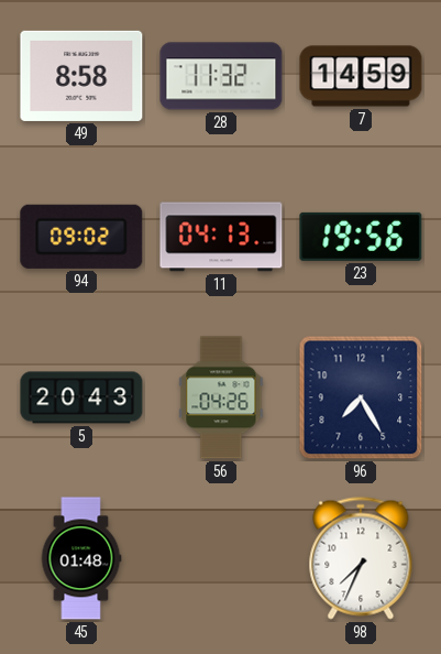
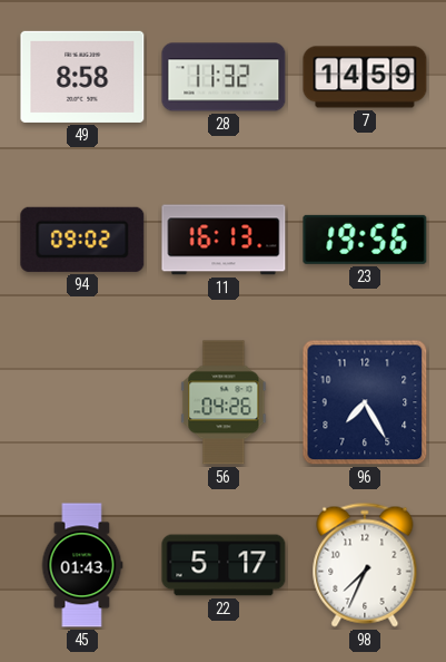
11: 04:13 -> 16:13 (224, 240)
5: 20:43 -> none (81, 397)
45: 01:48 -> 01:43 (82, 565)
22: none -> 5:17 (224, 565)
